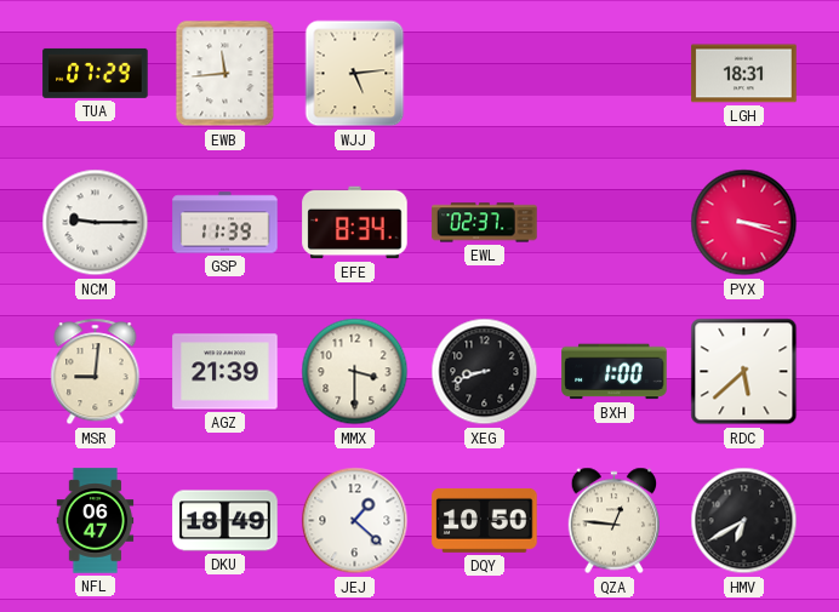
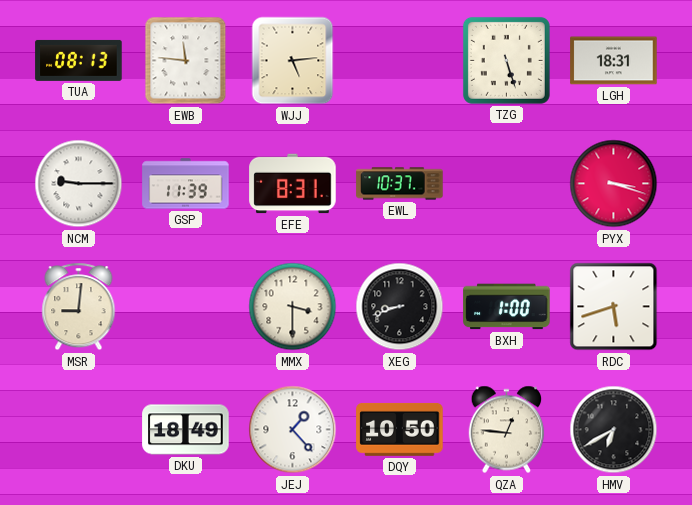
TUA: 07:29 -> 08:13 (79, 60)
EWB: 11:44 -> 11:46 (186, 61)
TZG: none -> 5:27 (506, 60)
EFE: 8:34 -> 8:31 (293, 184)
EWL: 02:37 -> 10:37 (400, 184)
AGZ: 21:39 -> none (226, 372)
RDC: 5:38 -> 5:42 (614, 307)
NFL: 06:47 -> none (96, 521)
JEJ: 1:22 -> 1:23 (293, 430)
